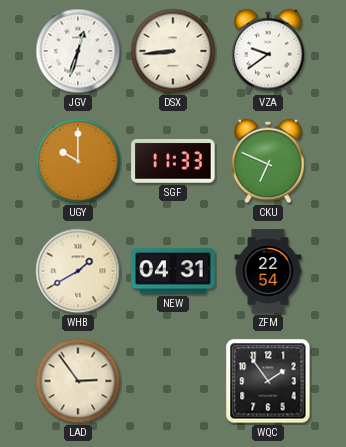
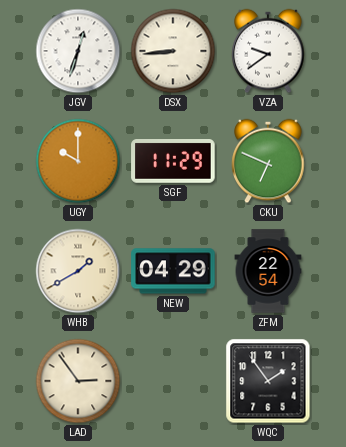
SGF: 11:33 -> 11:29 (173, 161)
NEW: 04:31 -> 04:29 (173, 271)
